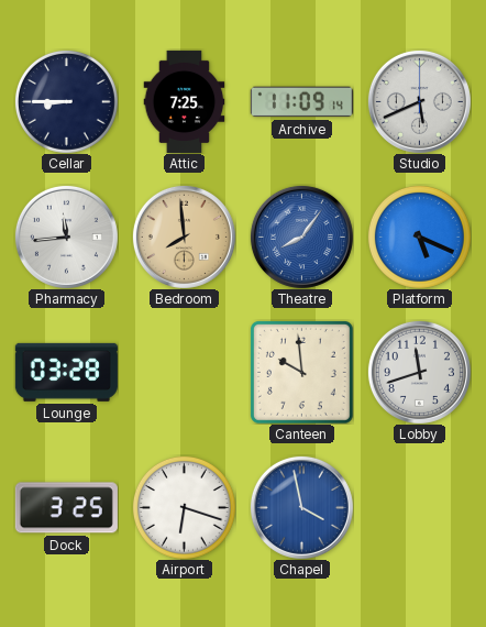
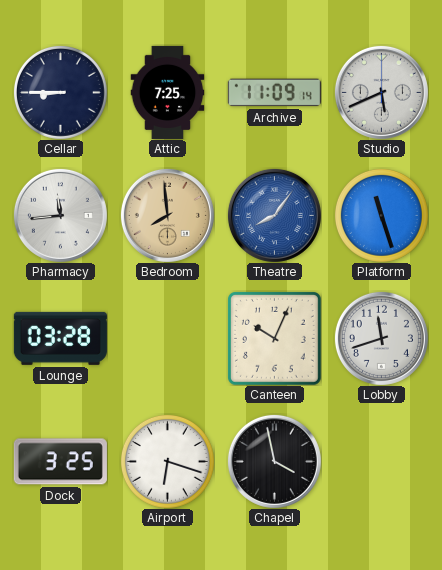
Platform: 5:19 -> 11:27 (381, 215)
Canteen: 9:59 -> 10:04 (274, 338)
Chapel dial: blue -> black (274, 461)
